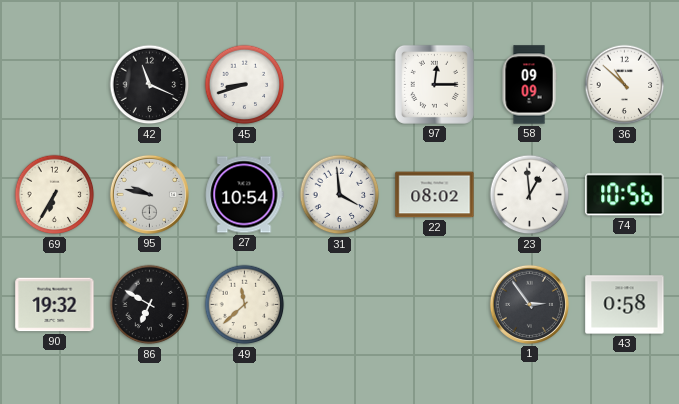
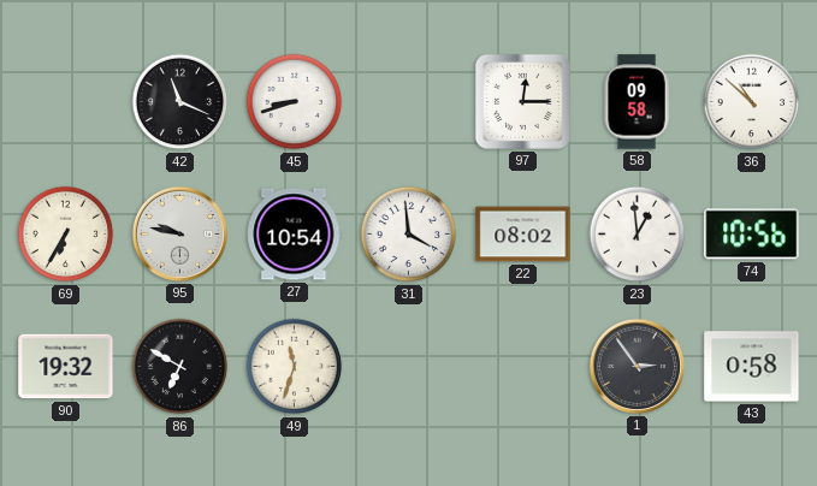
58: 09:09 -> 09:58 (637, 102)
49: 11:38 -> 11:33 (295, 367)
